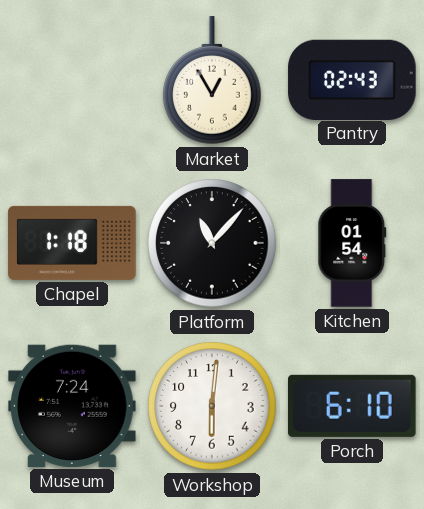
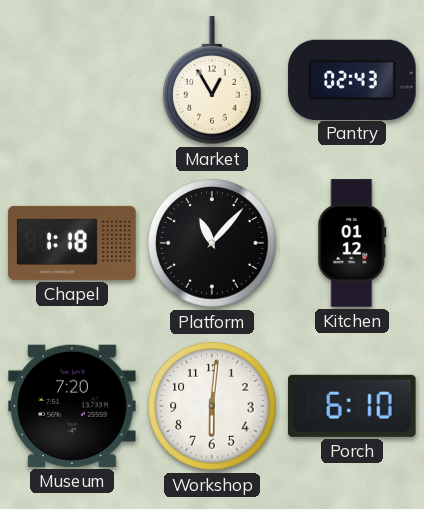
Kitchen: 01:54 -> 01:12 (352, 243)
Museum: 7:24 -> 7:20 (72, 406)
